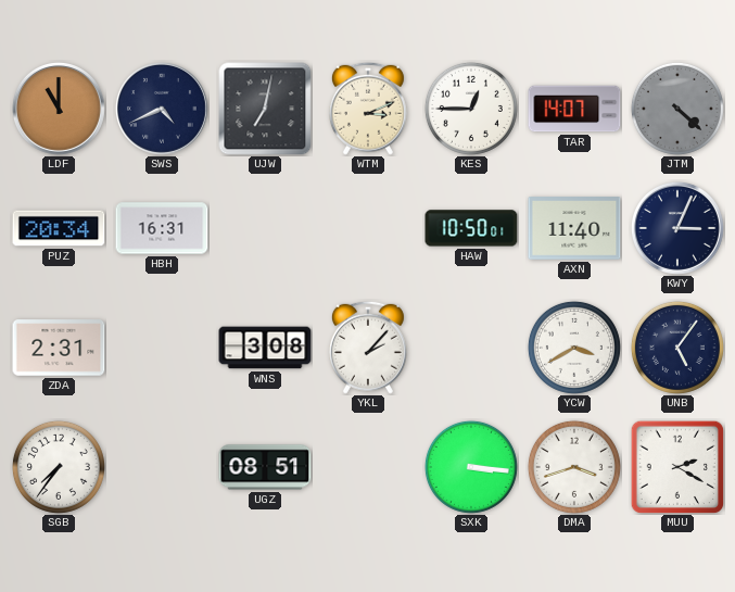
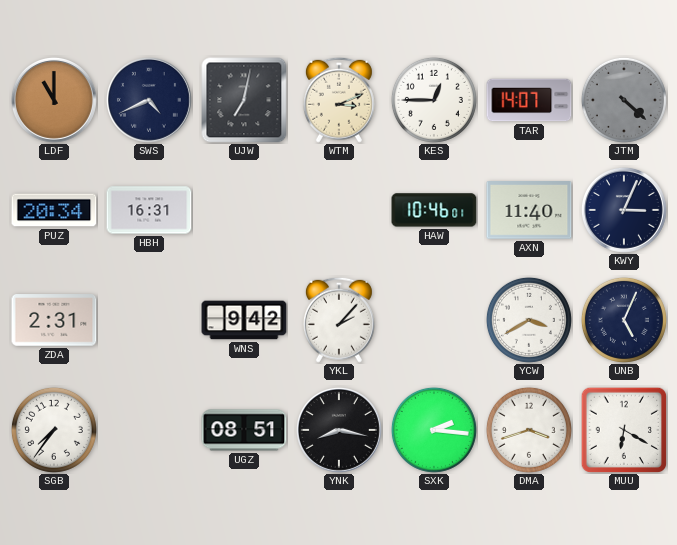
HAW: 10:50 -> 10:46 (434, 210)
WNS: 3:08 -> 9:42 (244, 320)
UNB: 5:06 -> 5:04 (624, 320)
YNK: none -> 8:17 (339, 430)
SXK: 3:16 -> 2:16 (434, 430)
MUU: 2:20 -> 6:20 (624, 430)
